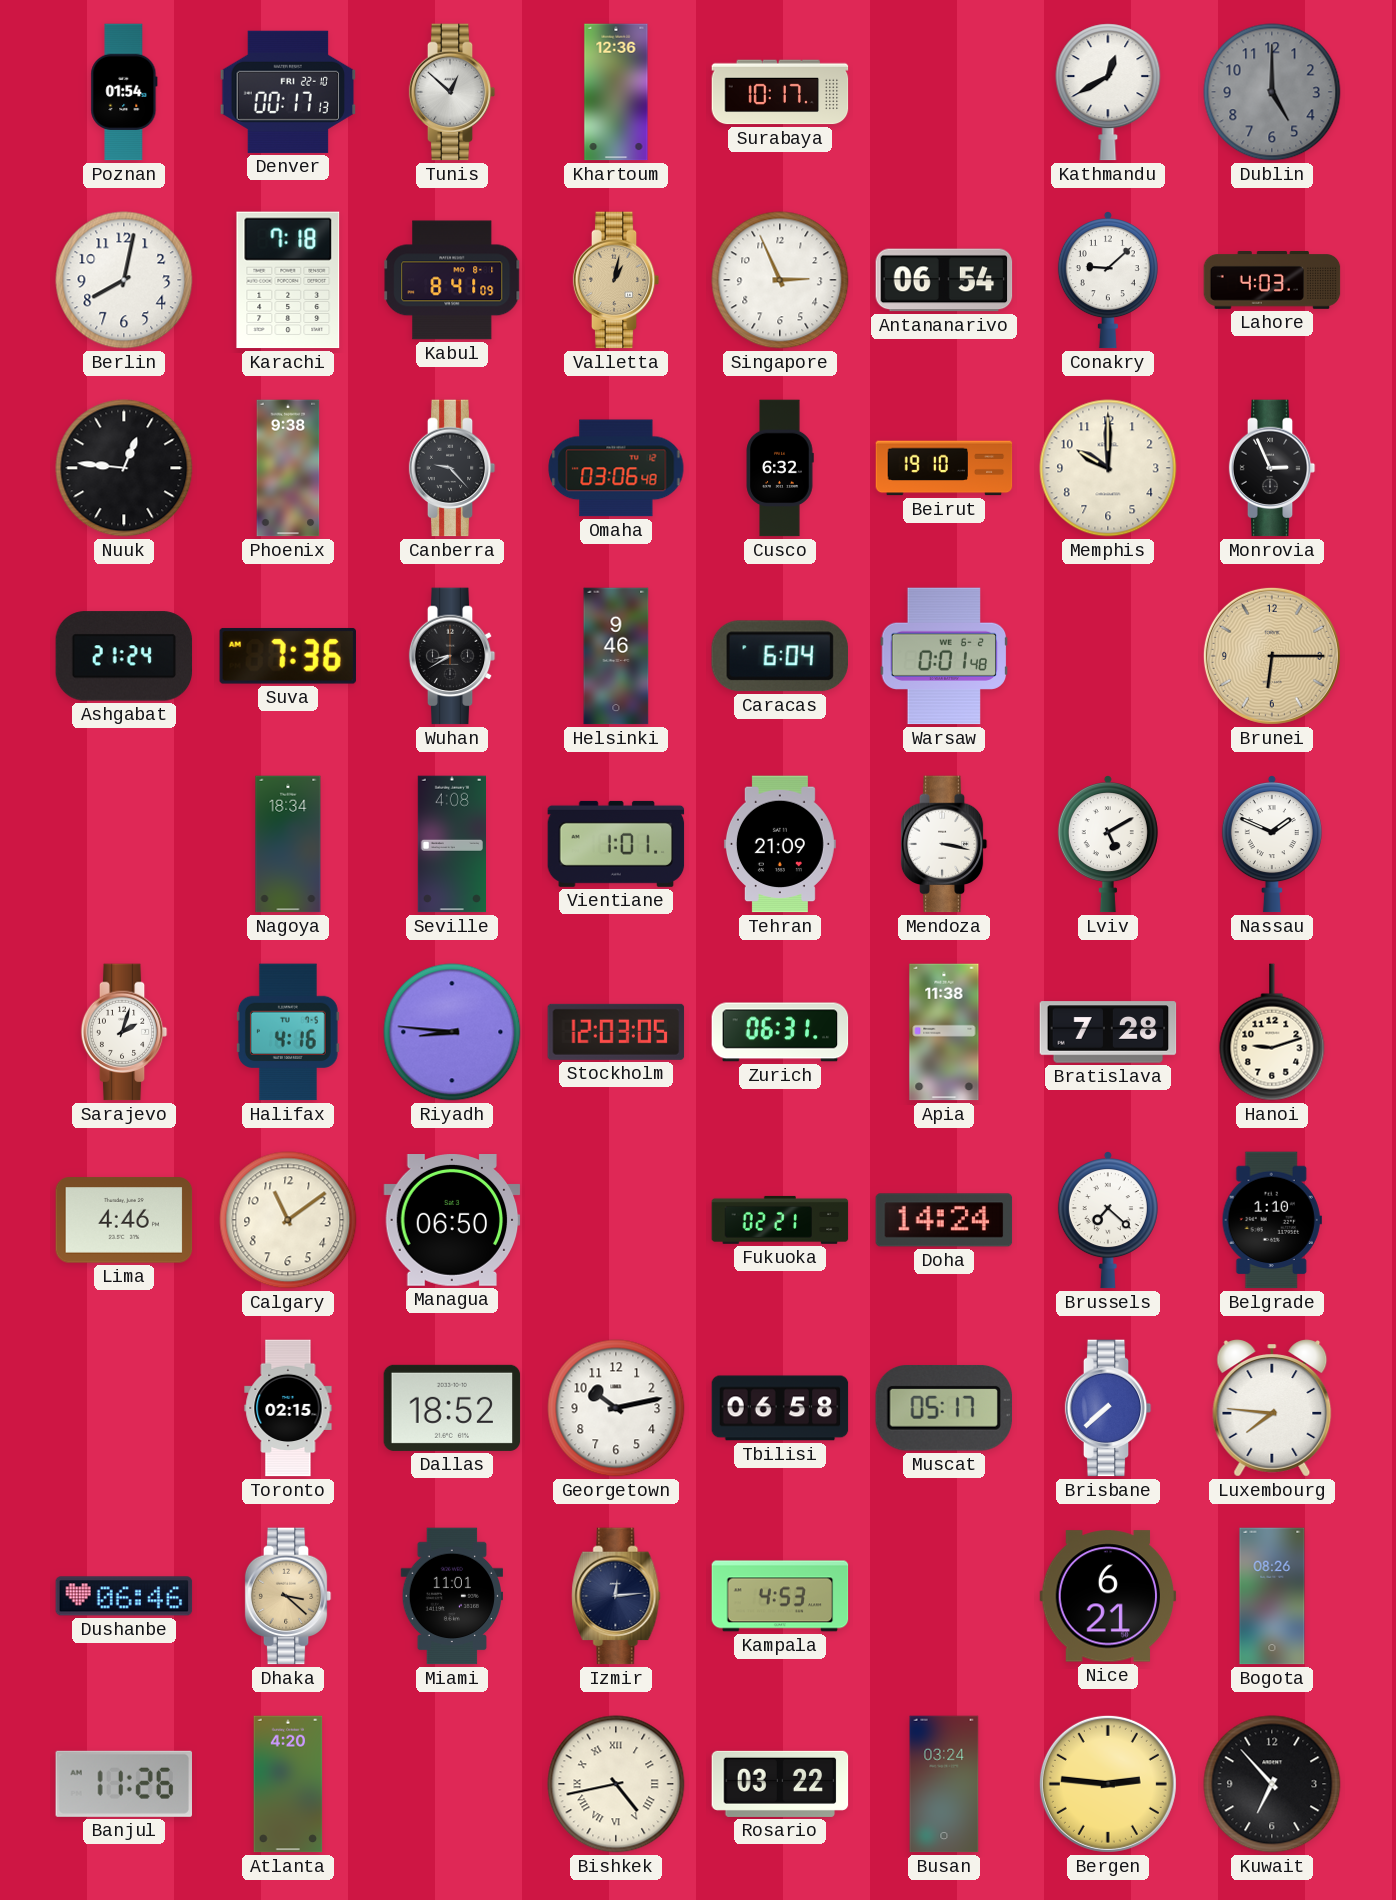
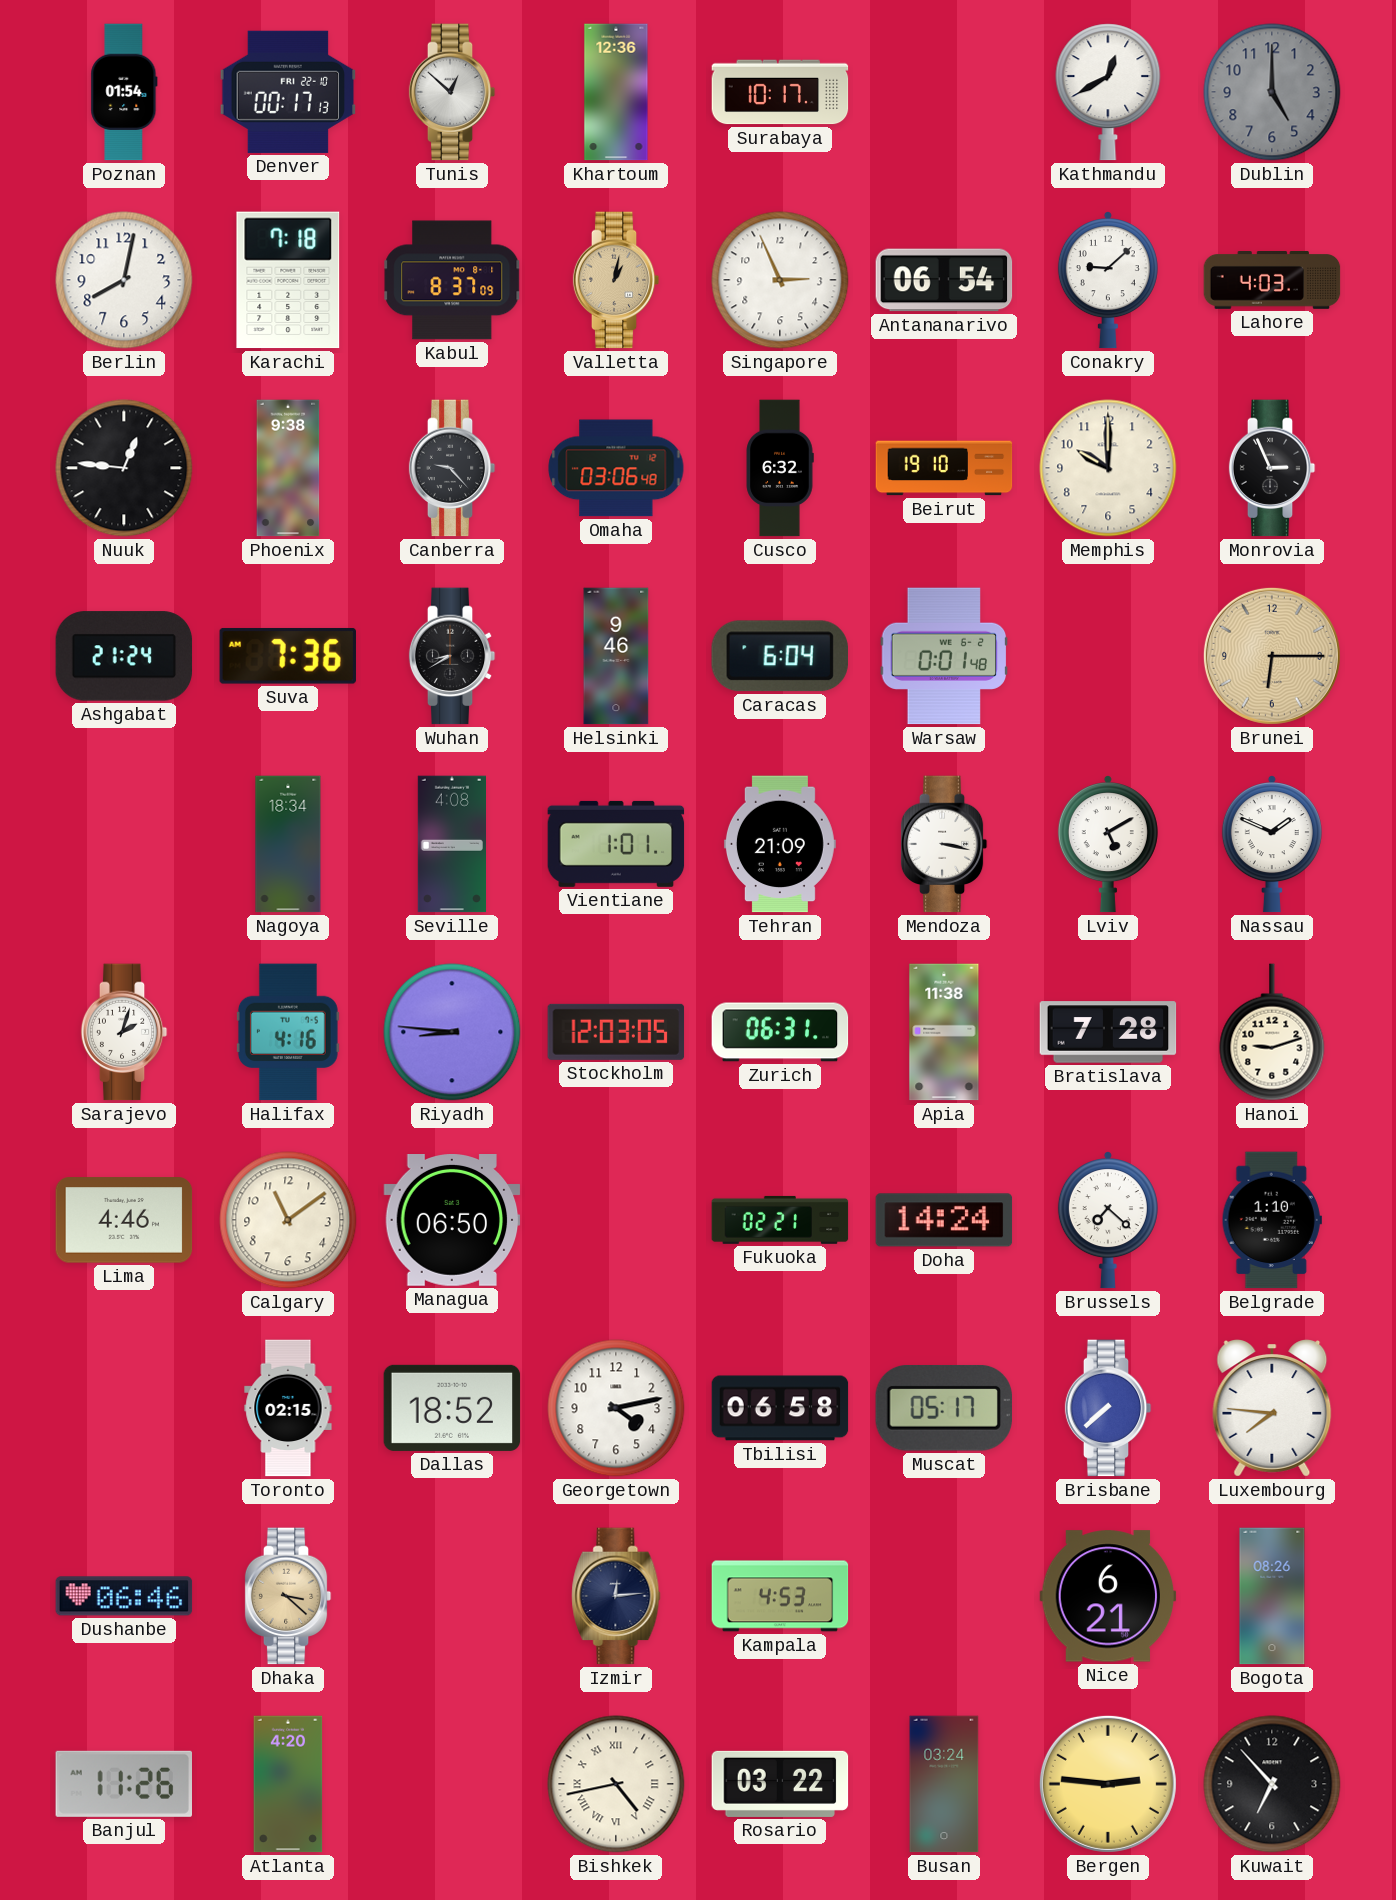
Kabul: 8:41 -> 8:37 (452, 280)
Georgetown: 10:13 -> 4:13 (616, 1408)
Miami: 11:01 -> none (452, 1596)
